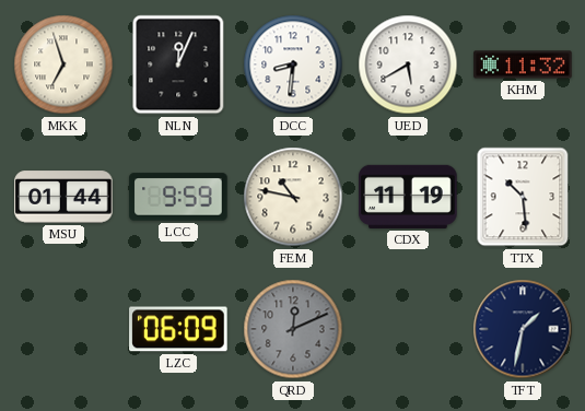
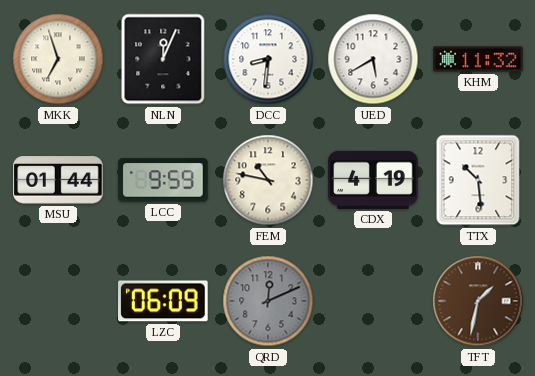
CDX: 11:19 -> 4:19 (373, 180)
TFT dial: navy -> brown (478, 301)
